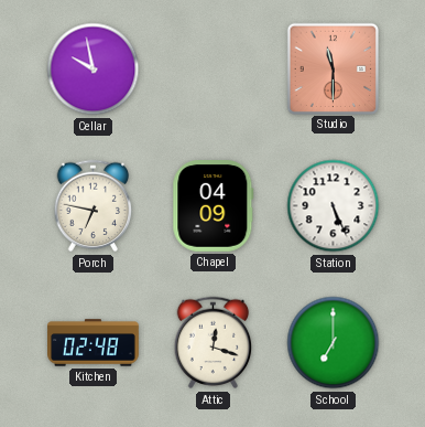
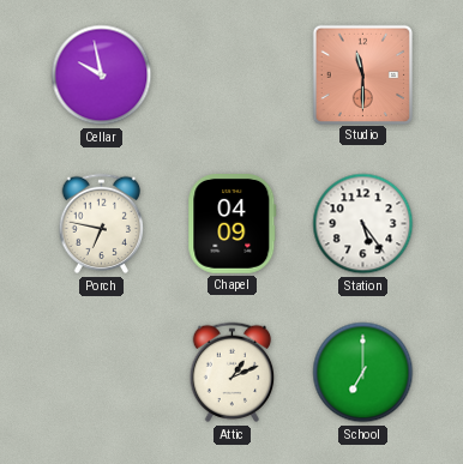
Station: 5:26 -> 5:24 (363, 224)
Kitchen: 02:48 -> none (94, 343)
Attic: 12:18 -> 1:11 (233, 373)
